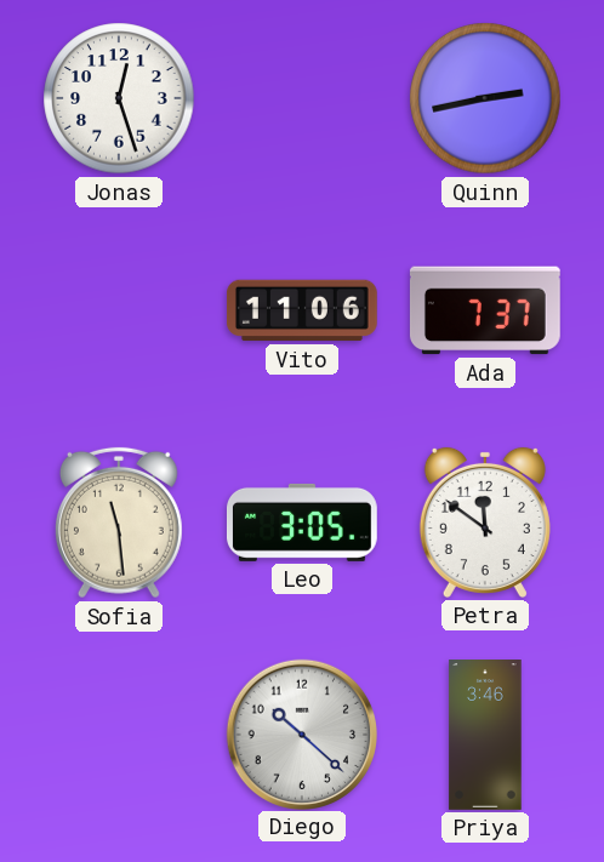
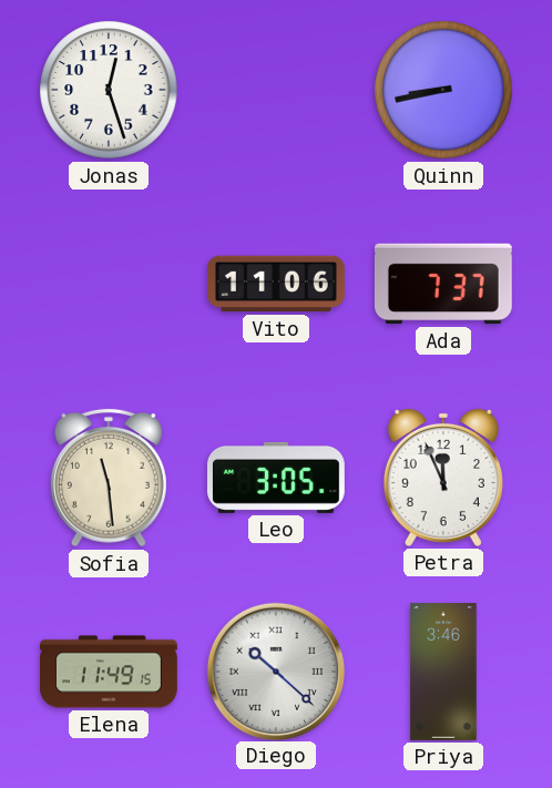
Quinn: 2:43 -> 8:43 (443, 90)
Petra: 11:51 -> 11:56 (443, 478)
Elena: none -> 11:49 (110, 672)
Diego numerals: Arabic -> Roman (275, 671)
